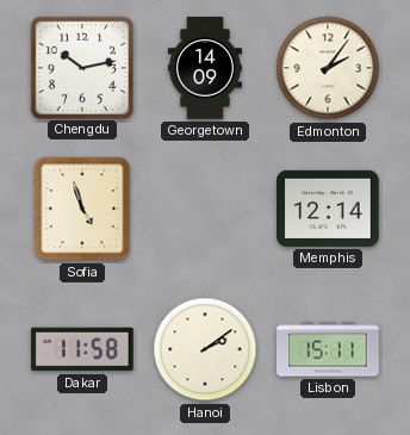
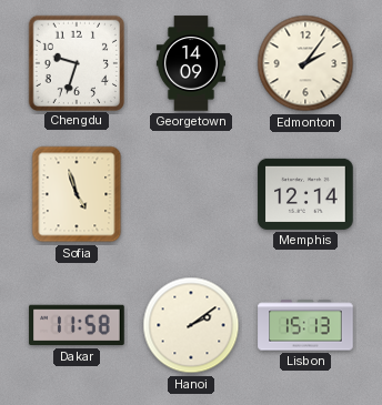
Chengdu: 10:13 -> 9:33 (76, 62)
Lisbon: 15:11 -> 15:13 (305, 325)
